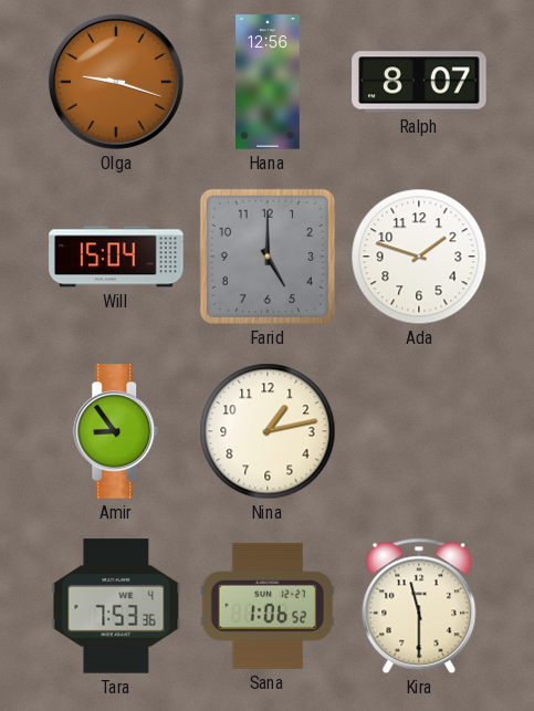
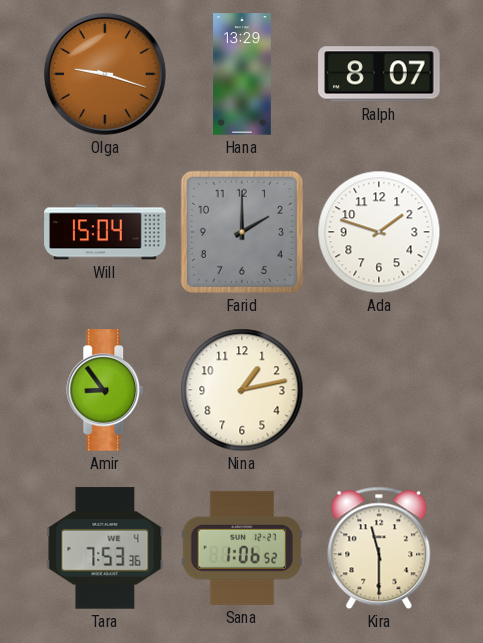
Hana: 12:56 -> 13:29 (243, 74)
Farid: 5:00 -> 2:00 (242, 232)
